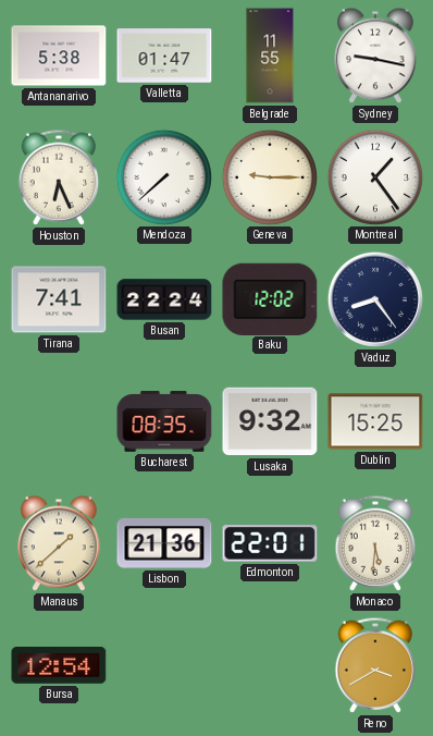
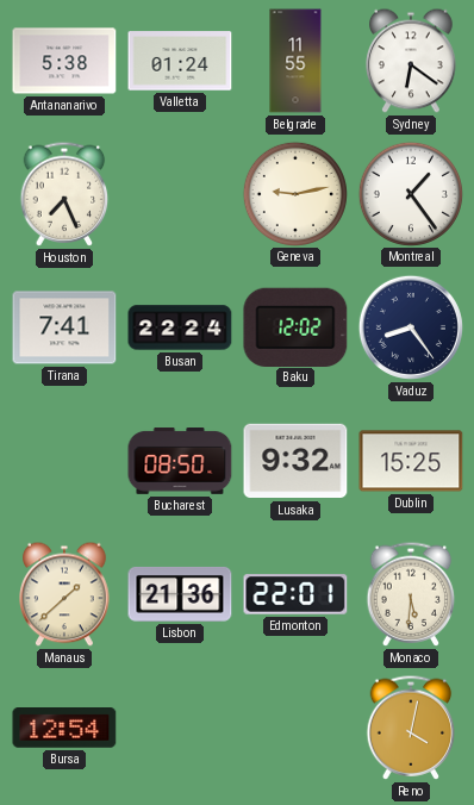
Valletta: 01:47 -> 01:24 (180, 61)
Sydney: 9:17 -> 6:21 (411, 61)
Houston: 6:26 -> 7:26 (64, 194)
Mendoza: 7:38 -> none (163, 176)
Geneva: 9:15 -> 9:13 (294, 193)
Bucharest: 08:35 -> 08:50 (180, 462)
Reno: 3:40 -> 4:02 (411, 728)
